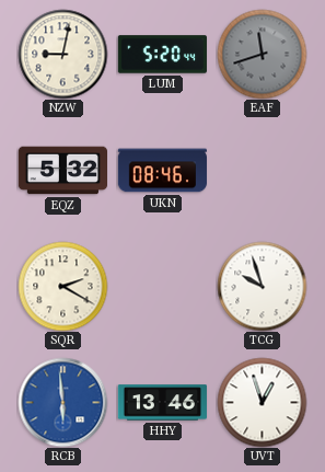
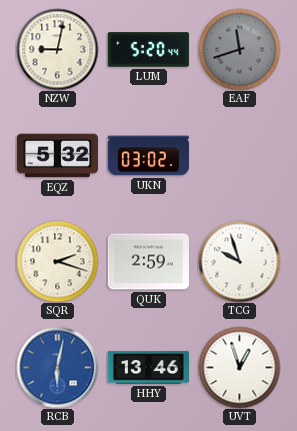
UKN: 08:46 -> 03:02 (148, 156)
SQR: 2:20 -> 2:18 (57, 261)
QUK: none -> 2:59 (148, 262)
RCB: 5:59 -> 6:02 (57, 367)
